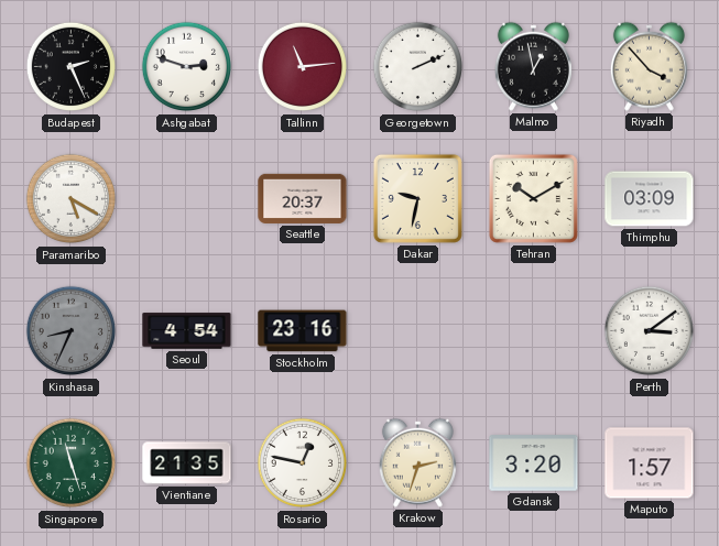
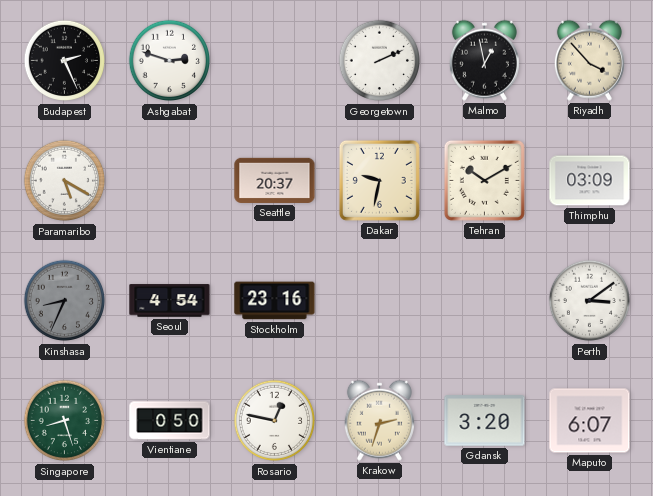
Tallinn: 11:14 -> none (303, 67)
Singapore: 11:27 -> 8:27 (65, 421)
Vientiane: 21:35 -> 0:50 (170, 421)
Maputo: 1:57 -> 6:07 (590, 421)
